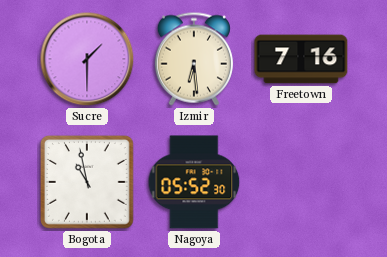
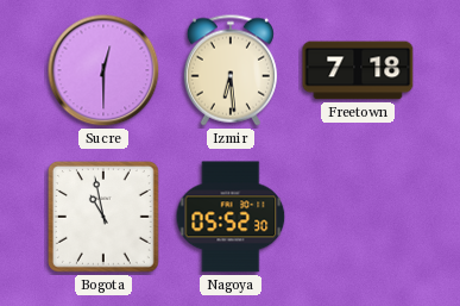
Sucre: 1:30 -> 12:30 (103, 70)
Freetown: 7:16 -> 7:18 (358, 70)
